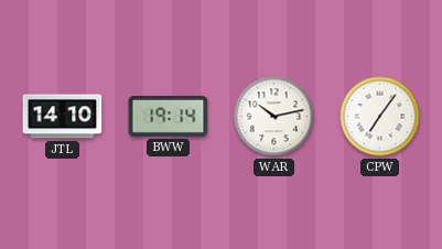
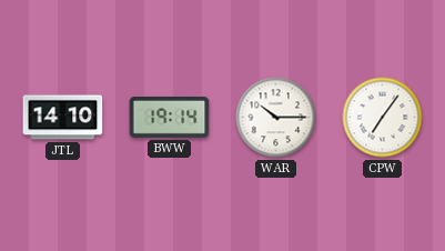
WAR: 10:13 -> 10:15 (276, 118)
